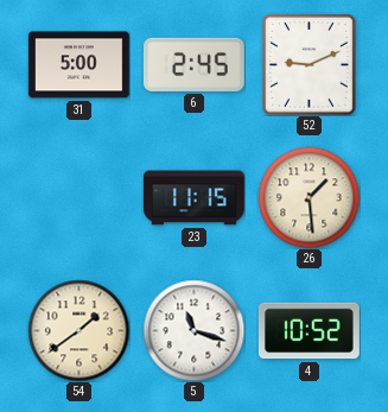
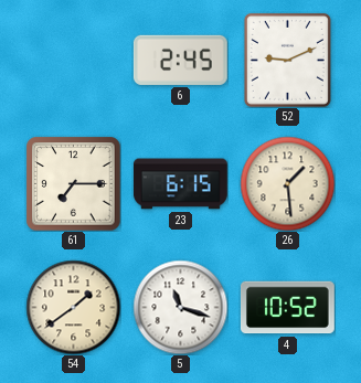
31: 5:00 -> none (79, 65)
61: none -> 7:15 (73, 183)
23: 11:15 -> 6:15 (180, 184)
